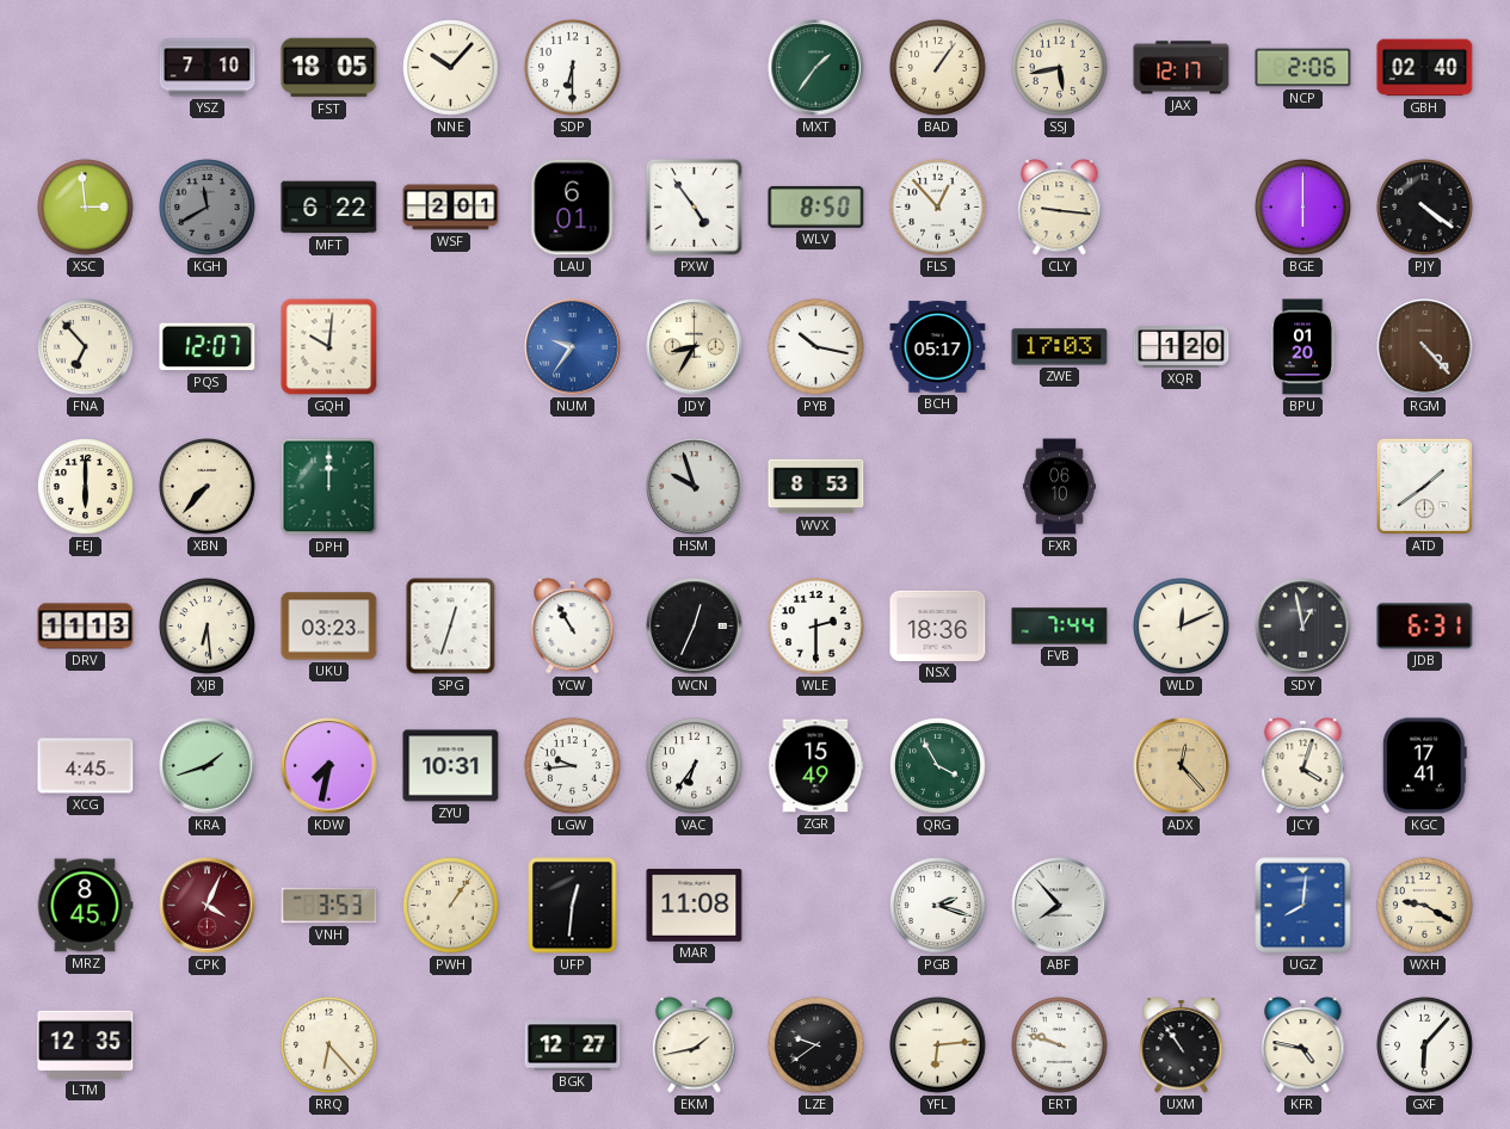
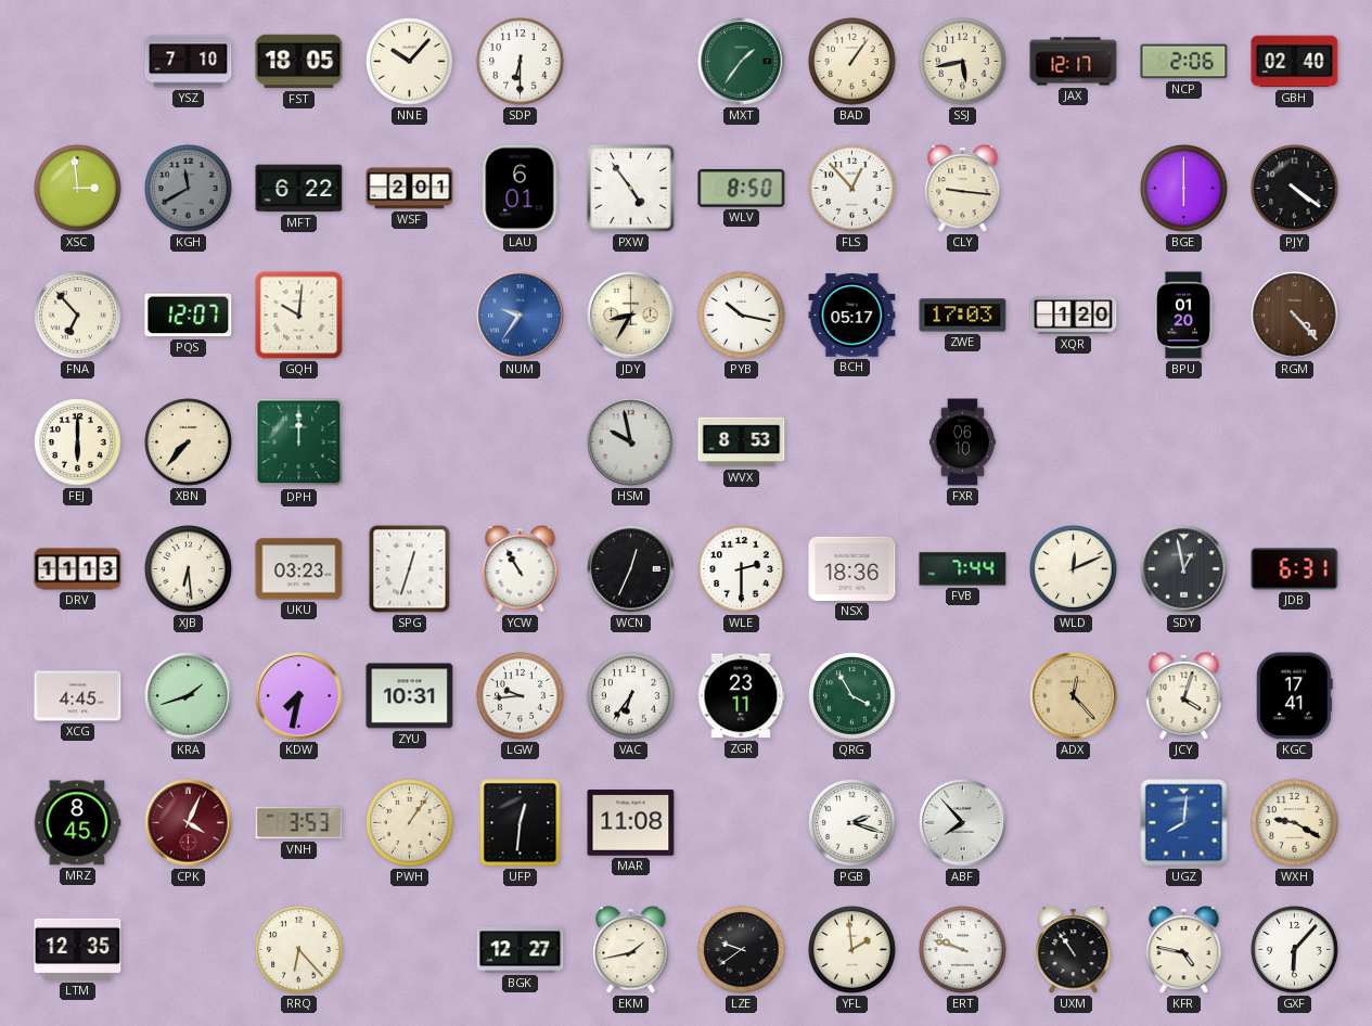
HSM: 9:57 -> 9:58 (631, 443)
ATD: 1:39 -> none (1424, 486)
ZGR: 15:49 -> 23:11 (741, 696)
YFL: 6:14 -> 1:59 (852, 950)
